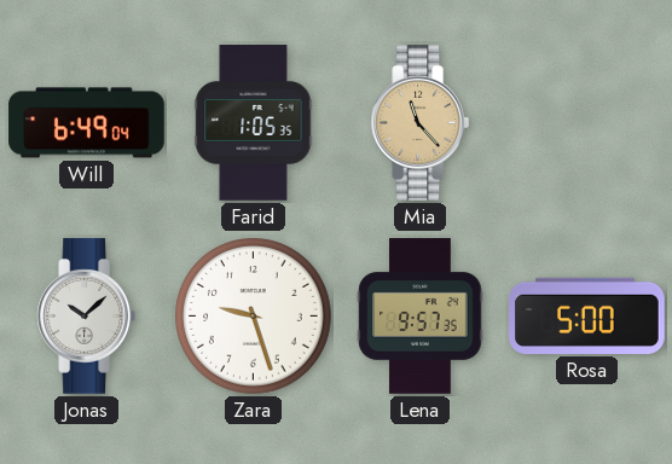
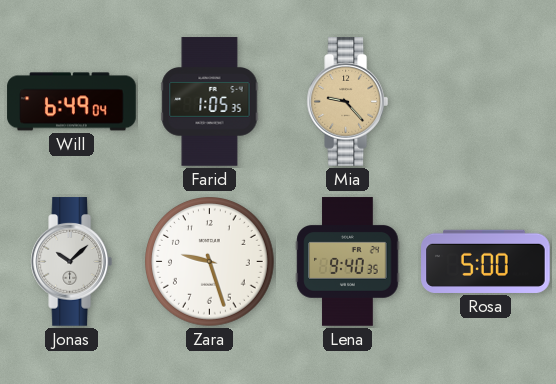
Mia: 11:23 -> 9:23 (347, 102)
Lena: 9:57 -> 9:40 (348, 262)
